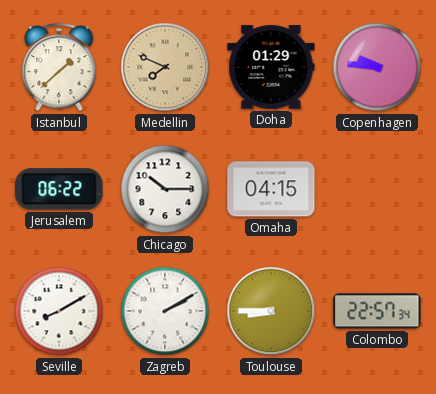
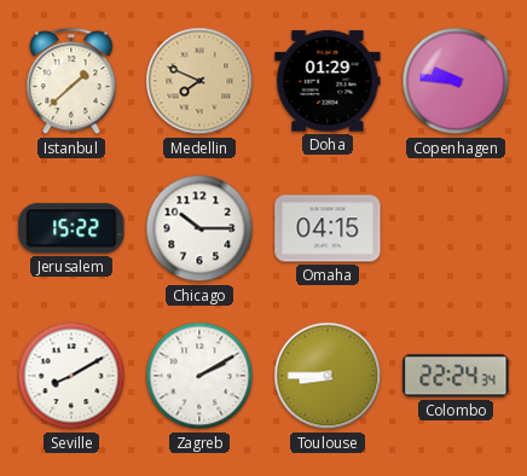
Jerusalem: 06:22 -> 15:22 (71, 228)
Colombo: 22:57 -> 22:24 (456, 376)
